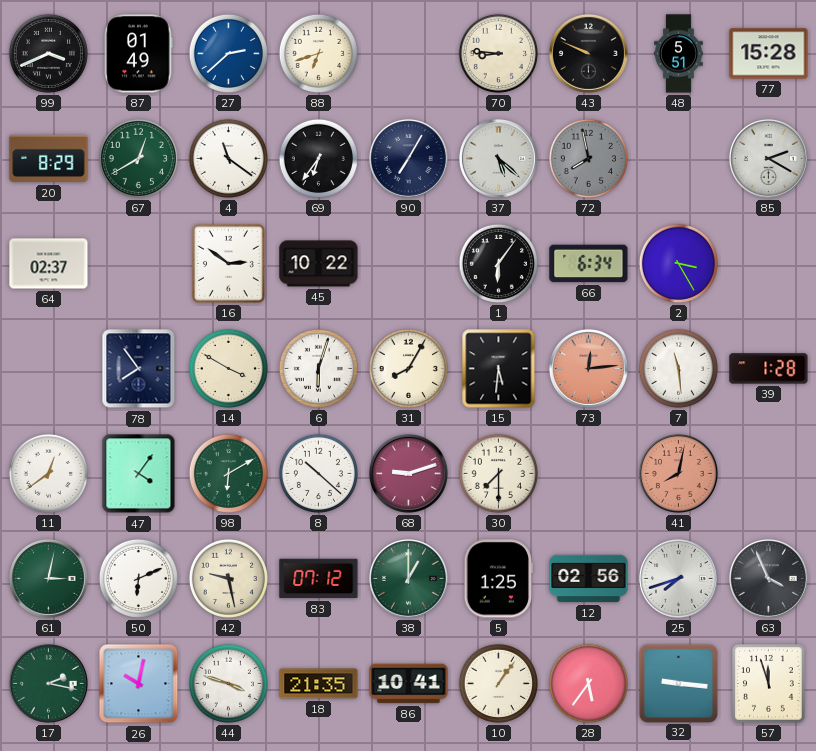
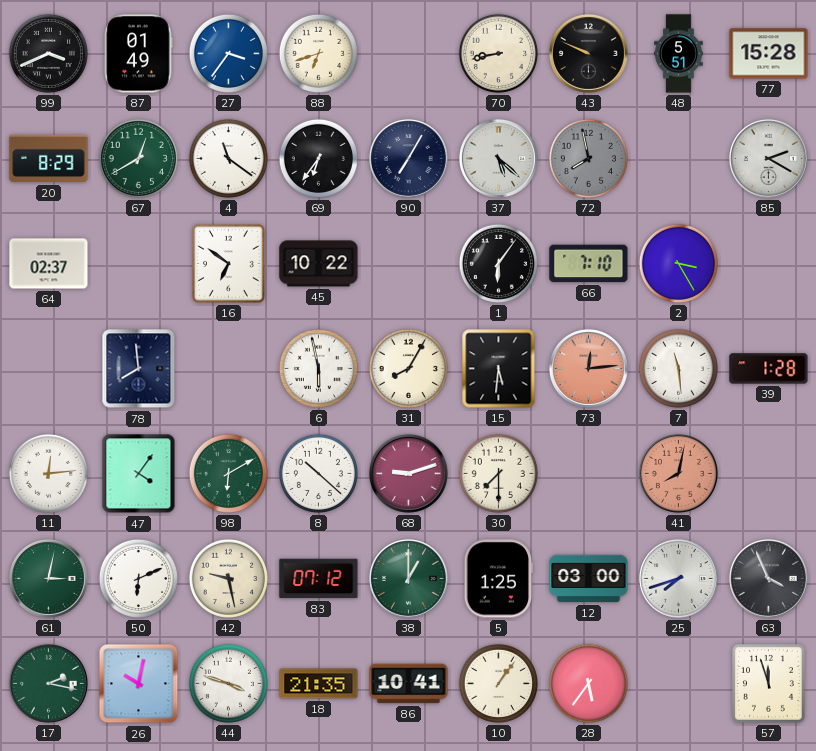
27: 2:38 -> 3:36 (228, 53)
70: 8:46 -> 8:43 (498, 53)
16: 2:51 -> 6:51 (229, 264)
66: 6:34 -> 7:10 (589, 264)
78: 7:54 -> 7:59 (139, 369)
14: 3:50 -> none (228, 368)
6: 6:03 -> 5:58 (318, 368)
11: 12:39 -> 12:14 (48, 473)
12: 02:56 -> 03:00 (589, 579)
32: 9:16 -> none (678, 683)
